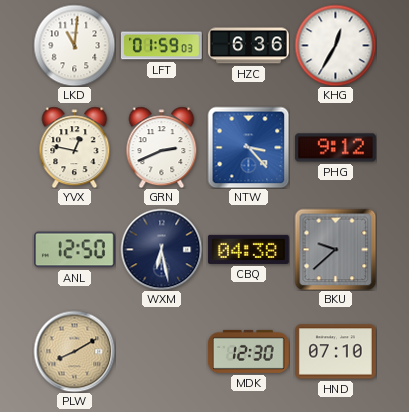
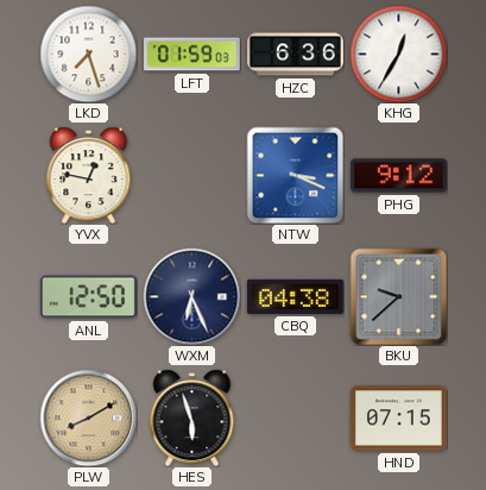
LKD: 11:01 -> 7:27 (88, 54)
GRN: 2:41 -> none (162, 147)
NTW: 3:23 -> 3:19 (295, 175)
WXM: 6:28 -> 6:26 (191, 296)
HES: none -> 5:57 (192, 417)
MDK: 12:30 -> none (248, 351)
HND: 07:10 -> 07:15 (399, 419)
